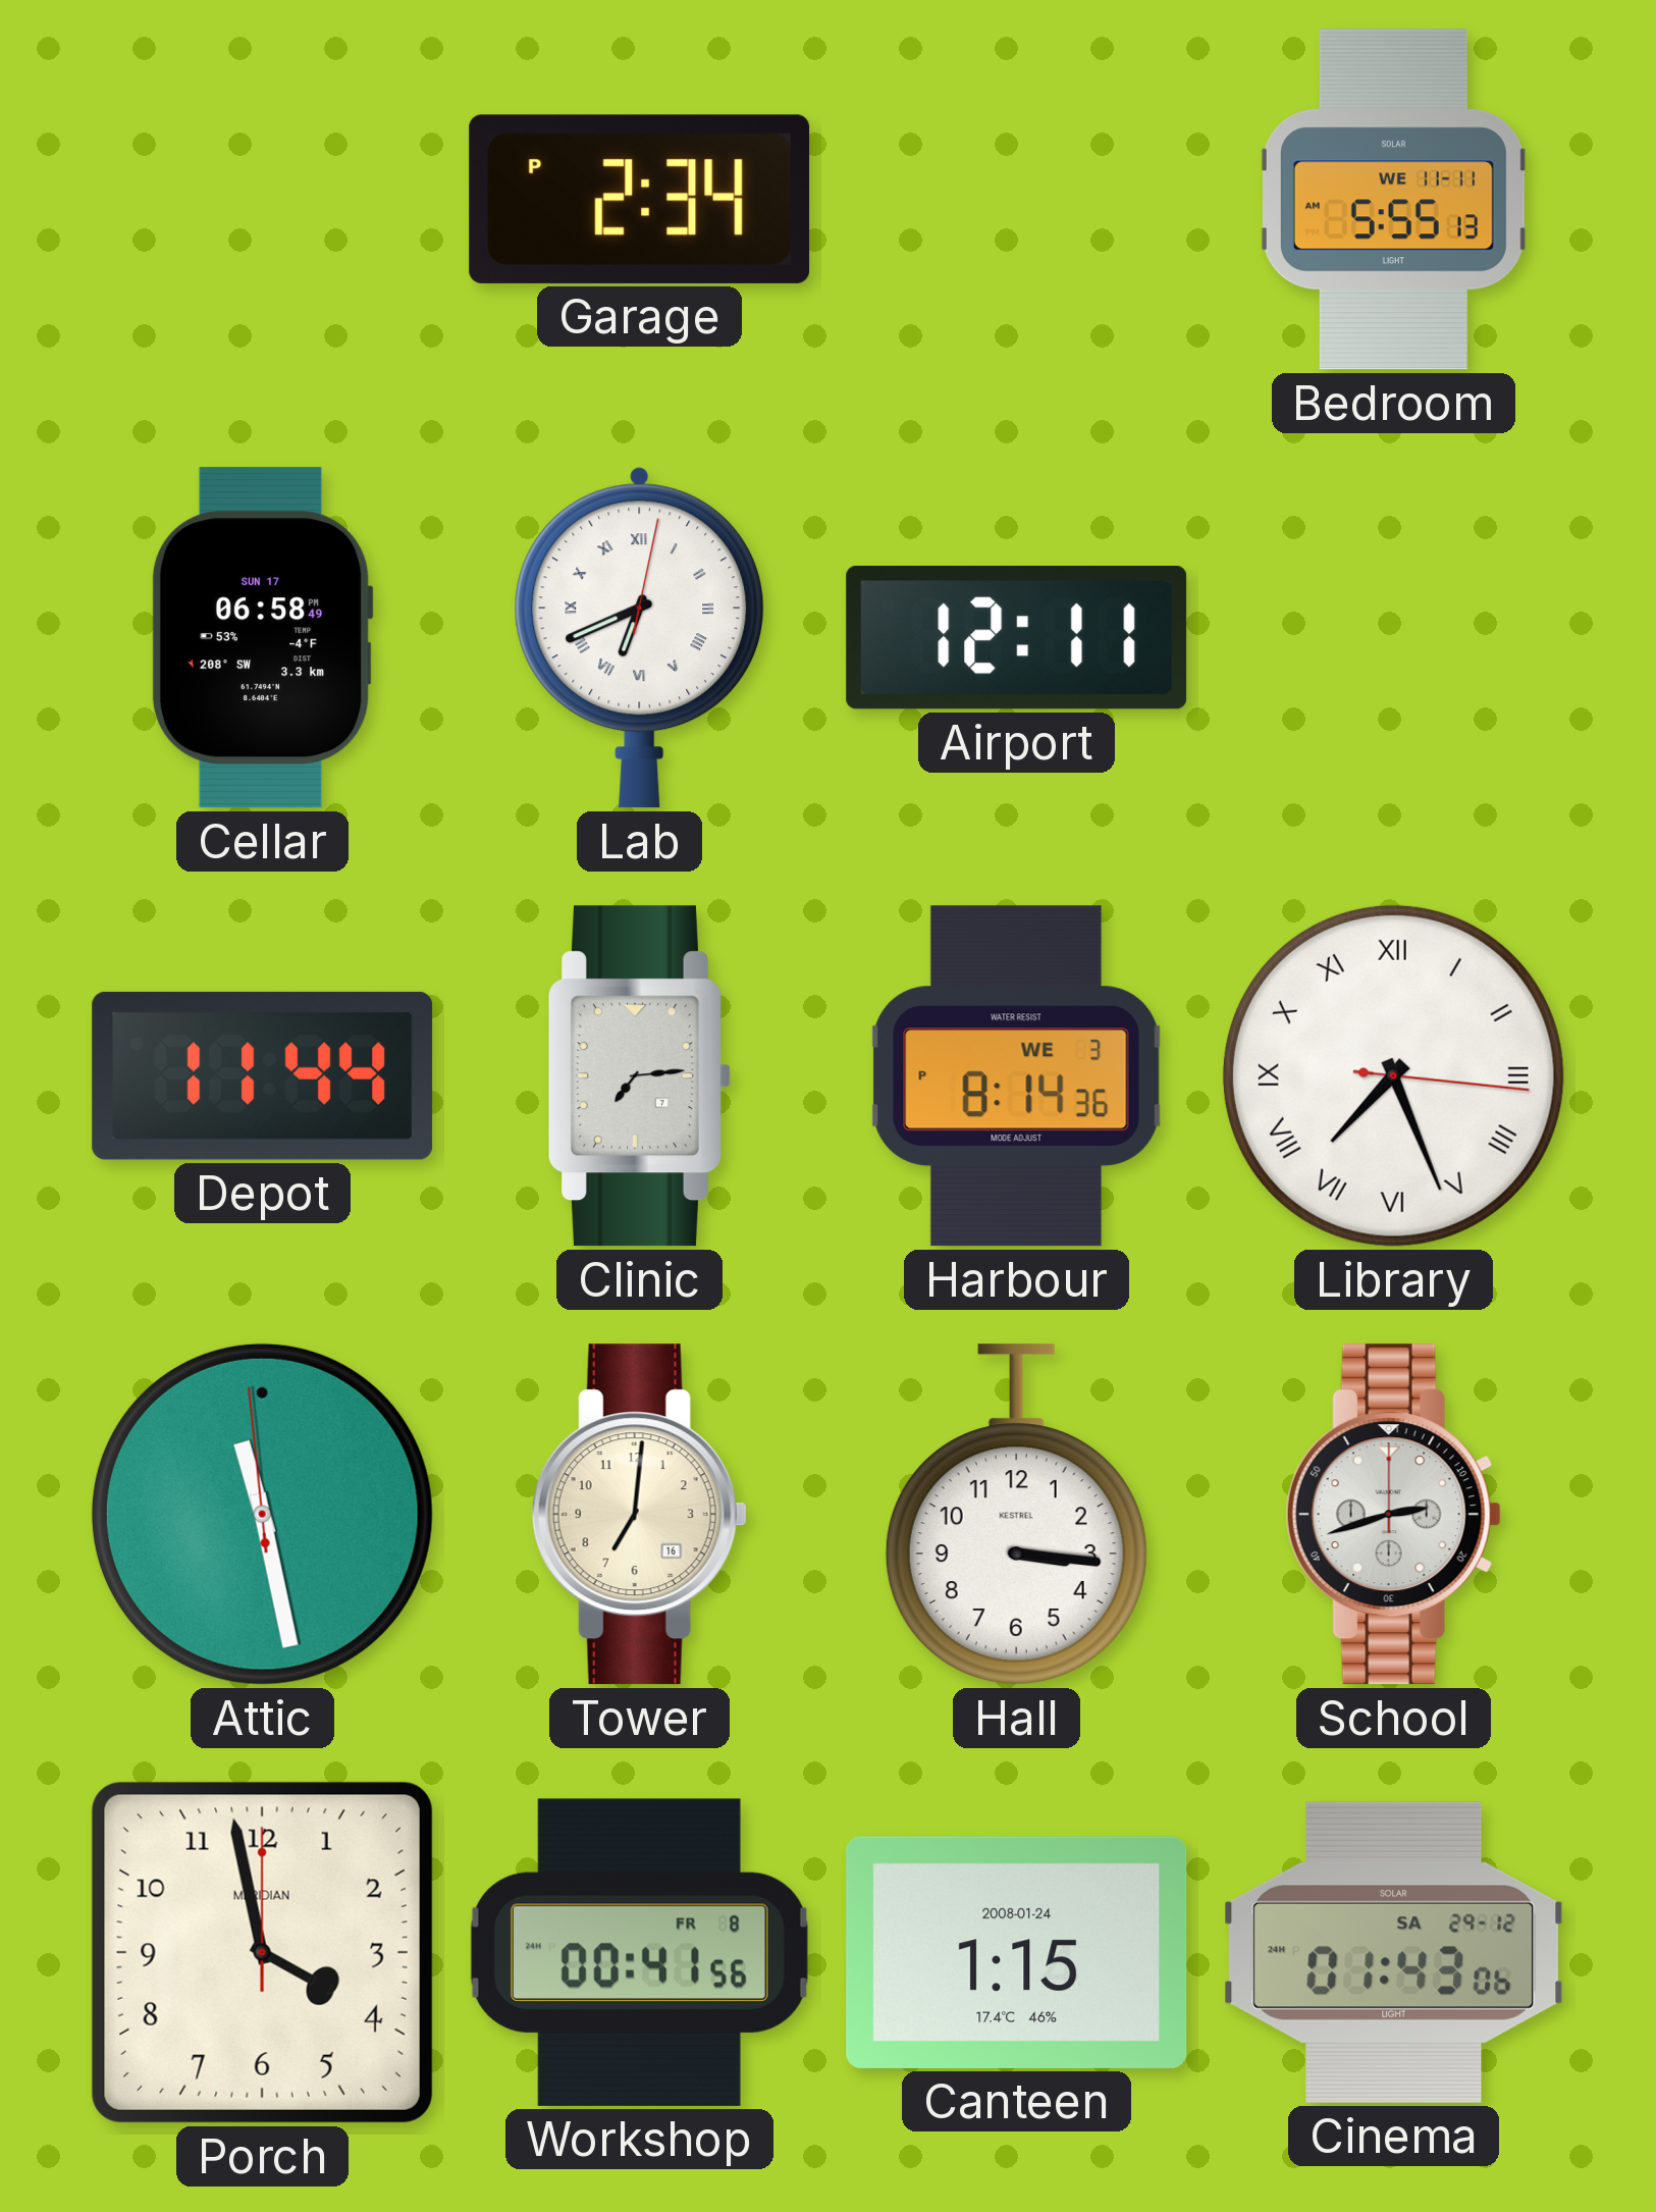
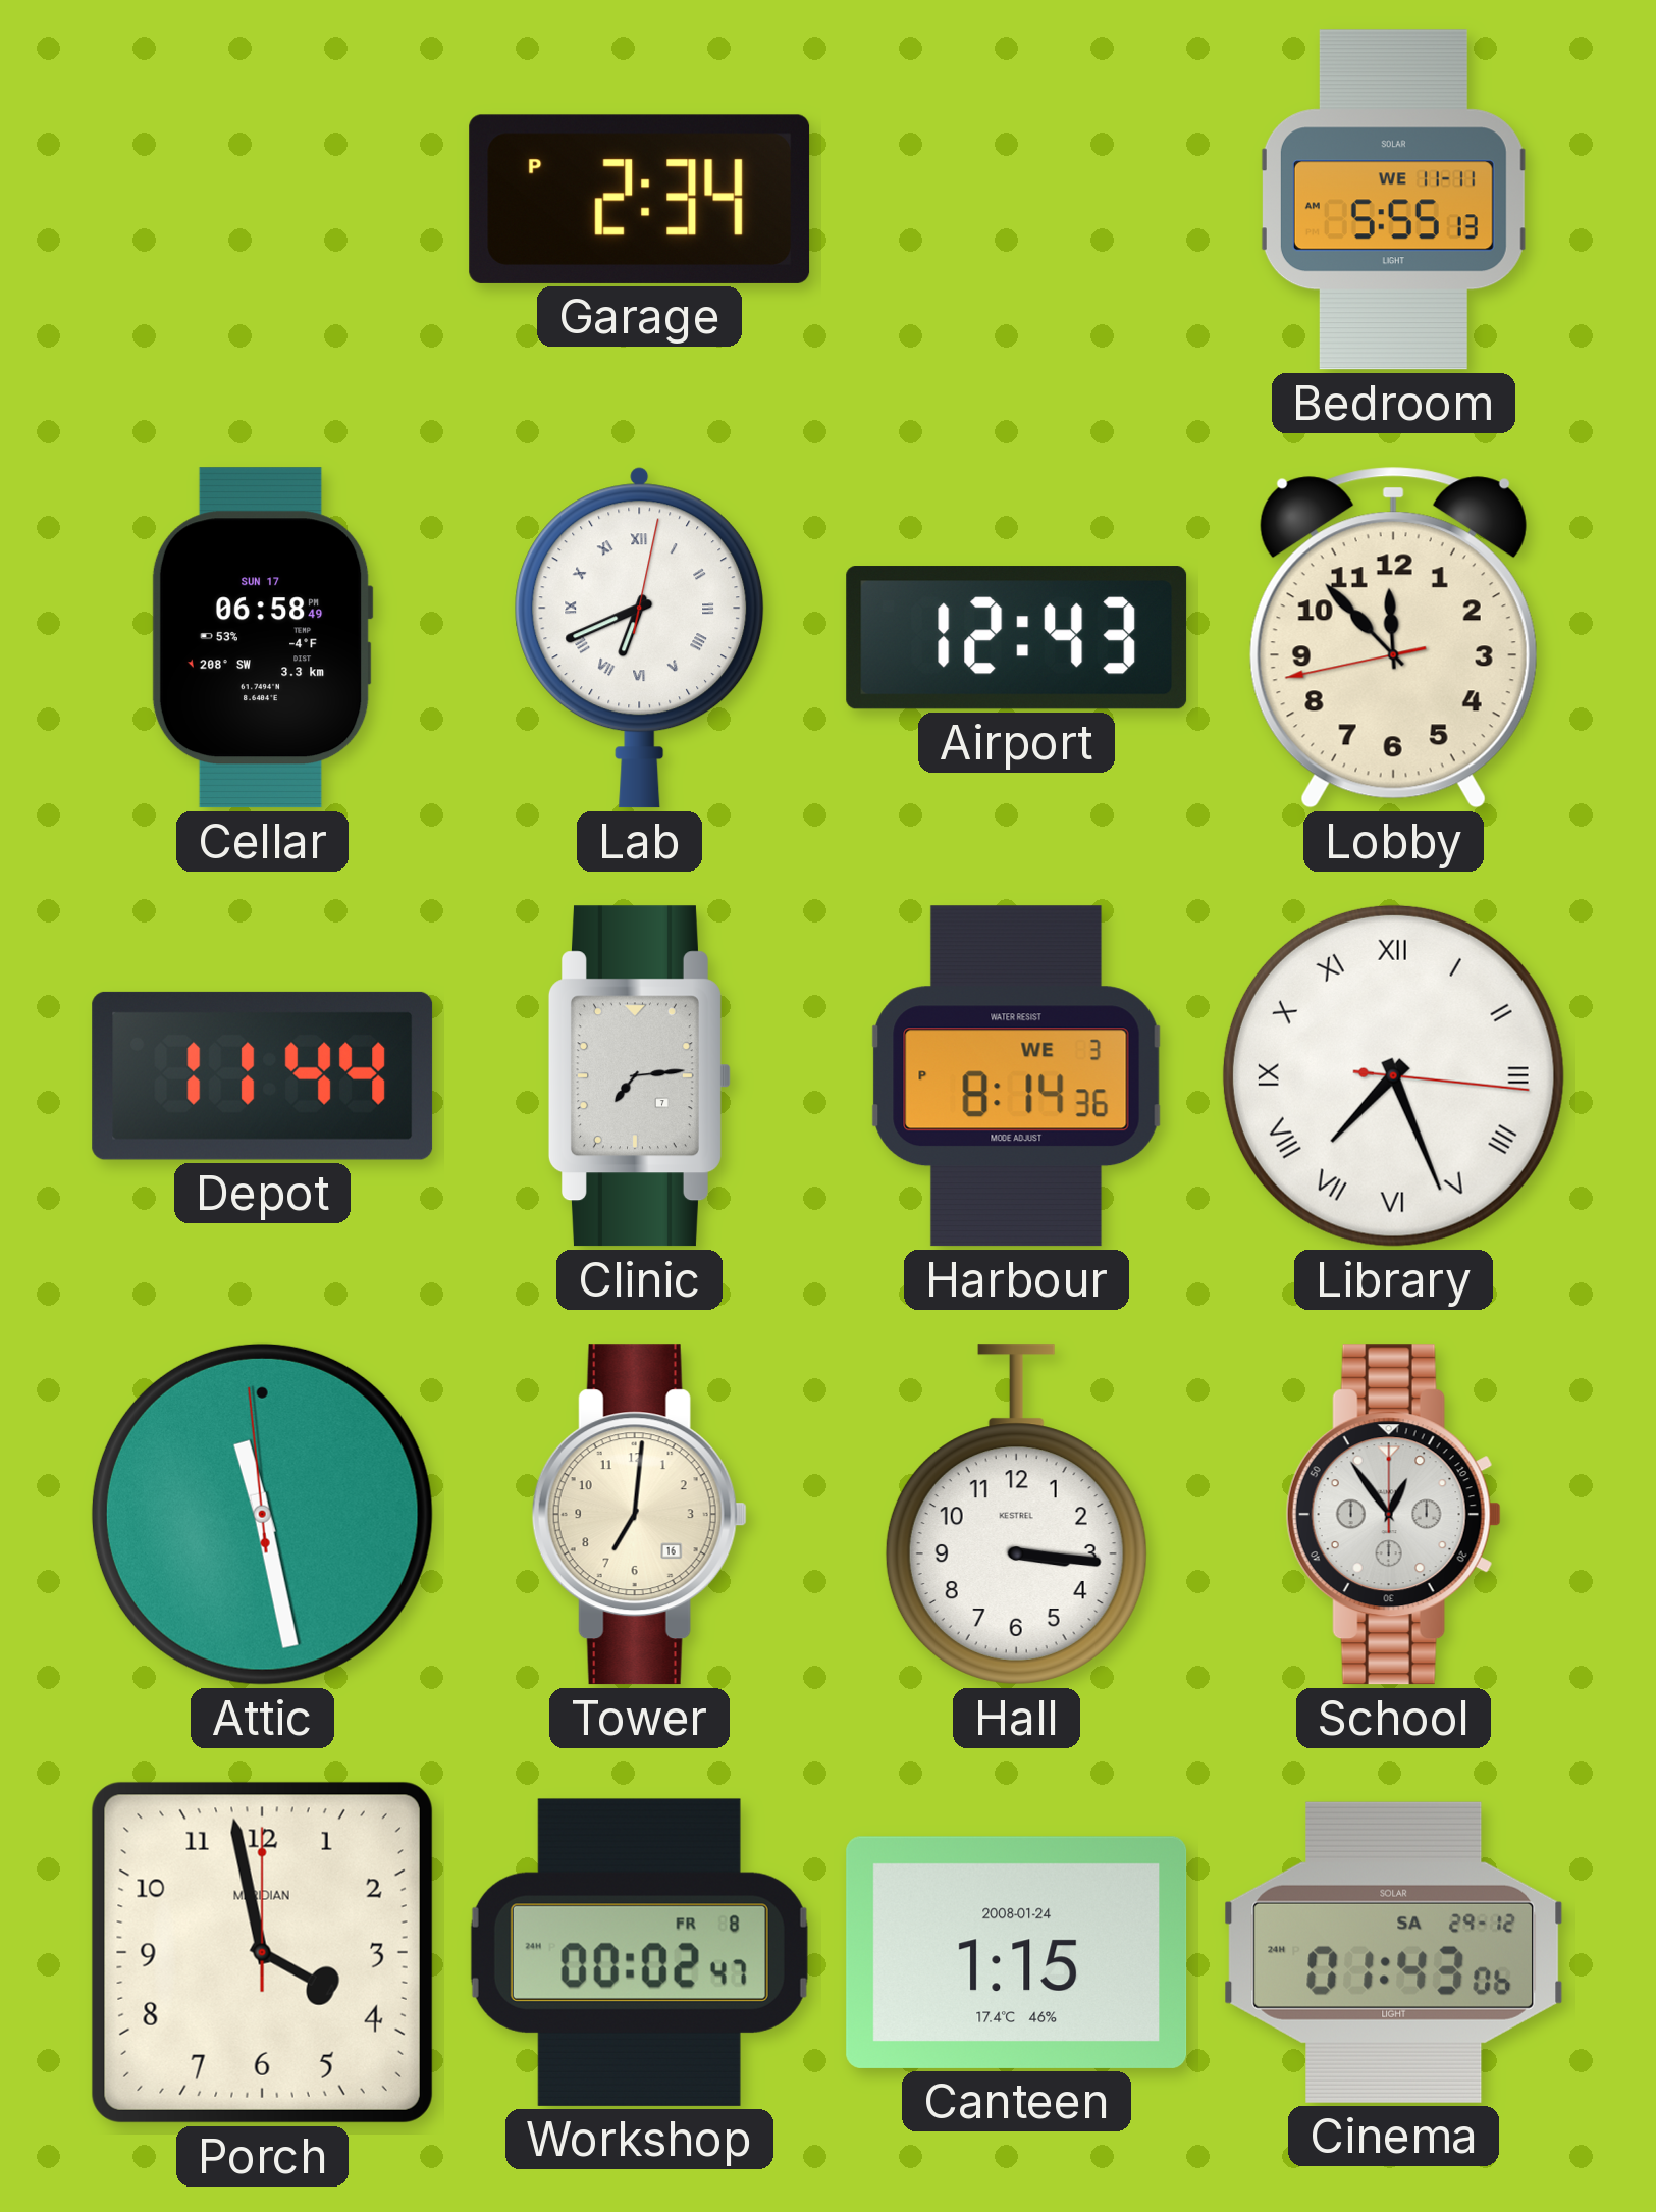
Airport: 12:11 -> 12:43 (1017, 638)
Lobby: none -> 11:52 (1393, 637)
School: 2:42 -> 12:54 (1393, 1515)
Workshop: 00:41 -> 00:02 (639, 1952)
